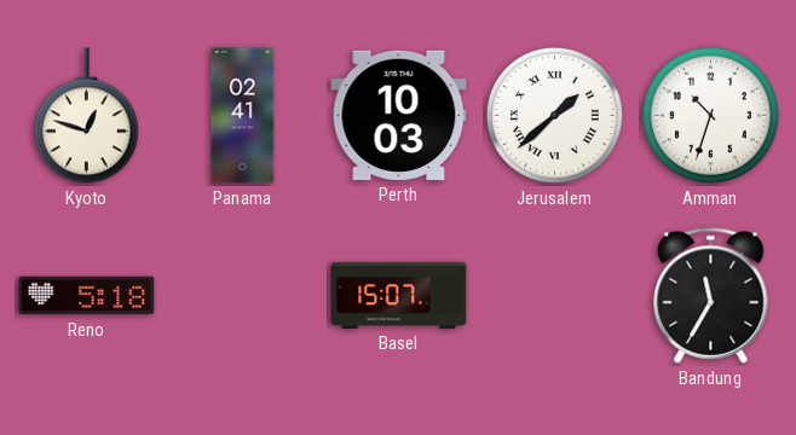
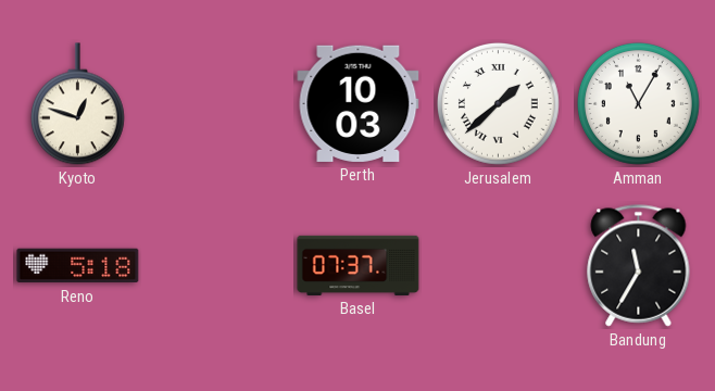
Panama: 02:41 -> none (243, 116)
Amman: 10:33 -> 11:05 (638, 103)
Basel: 15:07 -> 07:37 (359, 265)
